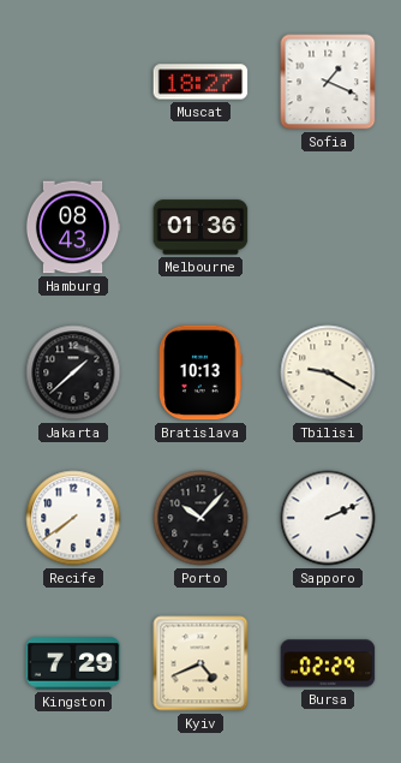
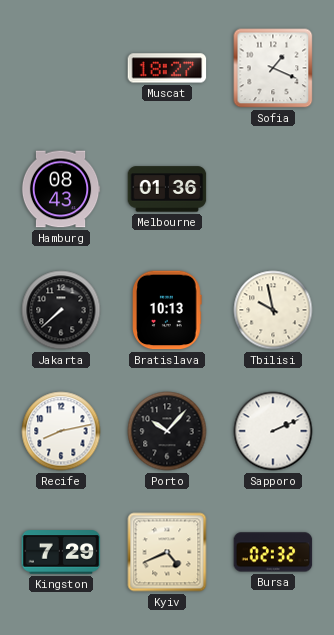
Jakarta: 1:38 -> 7:38 (61, 310)
Tbilisi: 9:20 -> 9:58 (273, 310)
Recife: 7:39 -> 8:13 (61, 431)
Bursa: 02:29 -> 02:32 (273, 552)
